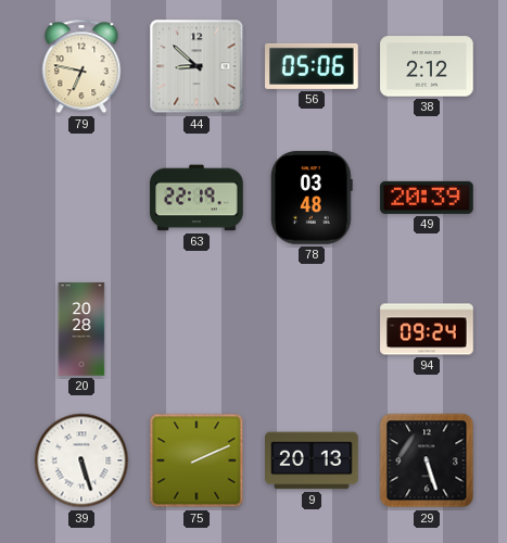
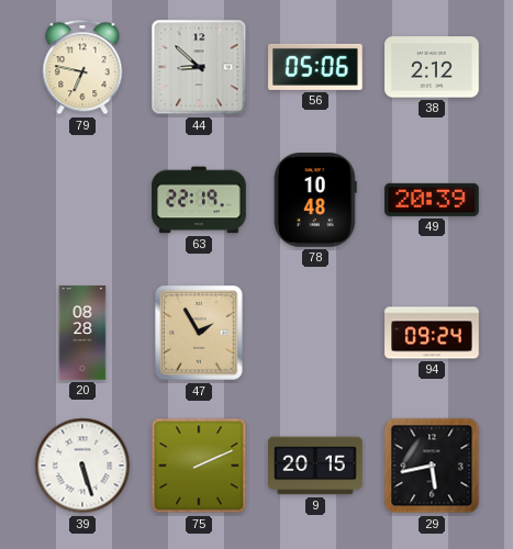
78: 03:48 -> 10:48 (316, 200)
20: 20:28 -> 08:28 (82, 333)
47: none -> 1:55 (199, 333)
9: 20:13 -> 20:15 (315, 466)
29: 5:27 -> 5:43 (432, 466)
